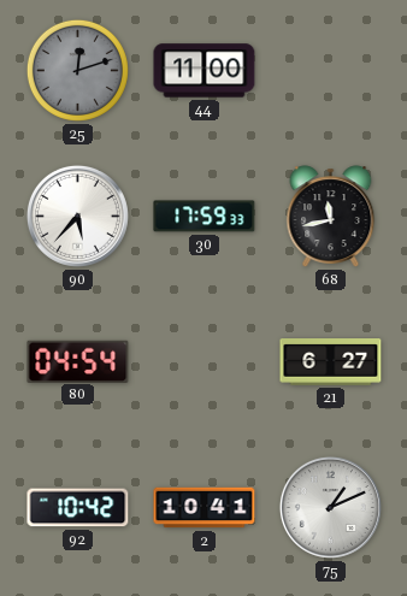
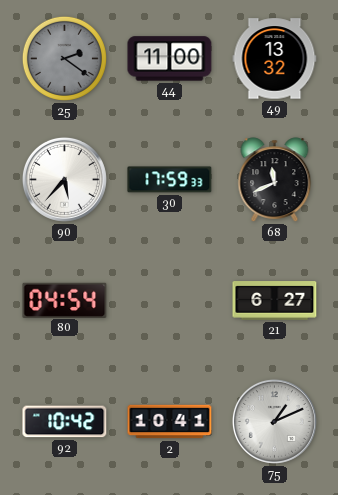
25: 12:12 -> 2:21 (64, 58)
49: none -> 13:32 (275, 59)
68: 11:43 -> 11:41 (275, 180)
